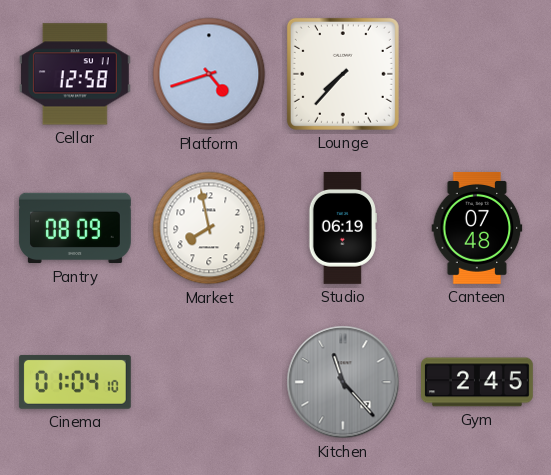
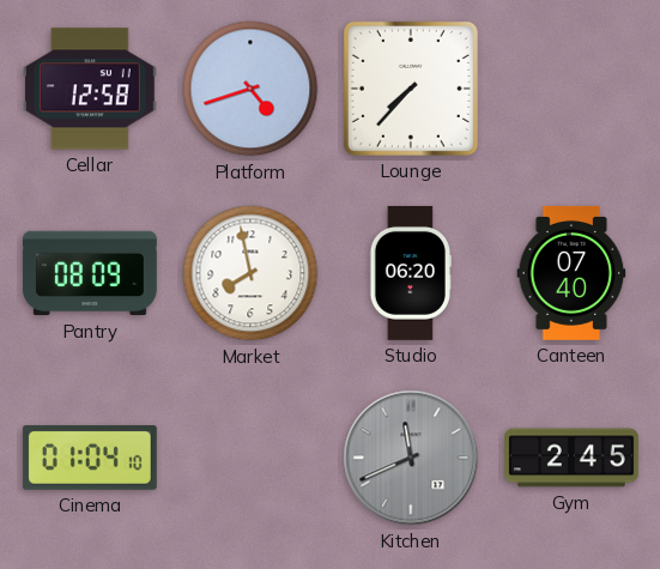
Studio: 06:19 -> 06:20 (410, 273)
Canteen: 07:48 -> 07:40 (571, 273)
Kitchen: 11:23 -> 11:41 (411, 458)
